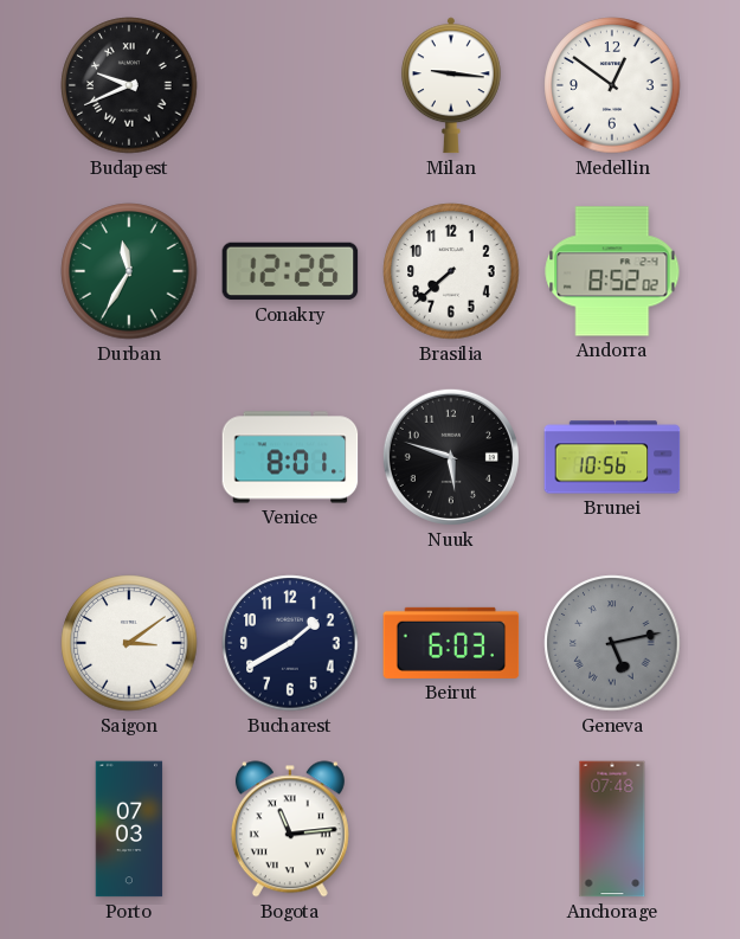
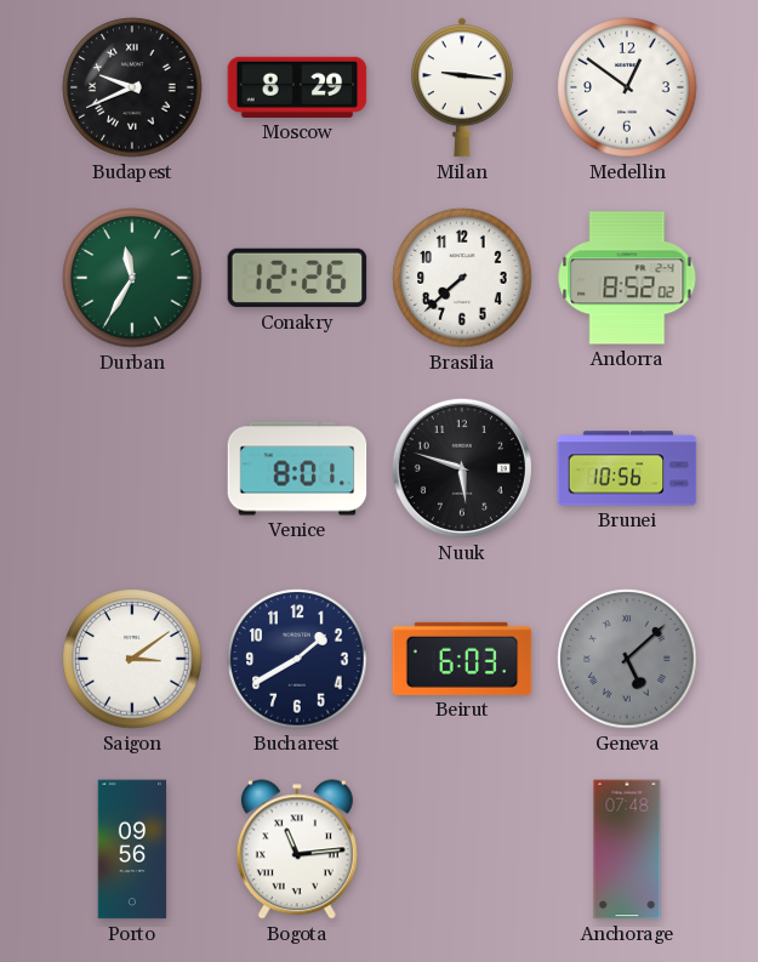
Moscow: none -> 8:29 (297, 87)
Geneva: 5:13 -> 5:08 (627, 659)
Porto: 07:03 -> 09:56 (132, 849)
